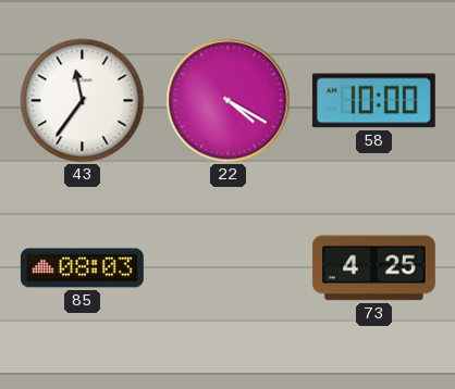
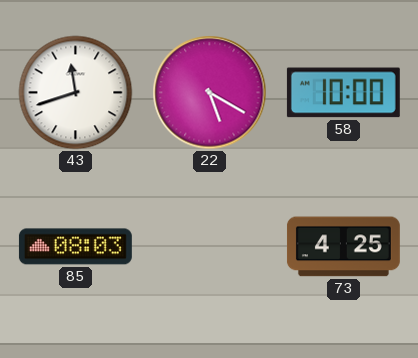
43: 11:36 -> 11:42 (76, 93)
22: 4:20 -> 5:20 (210, 93)
